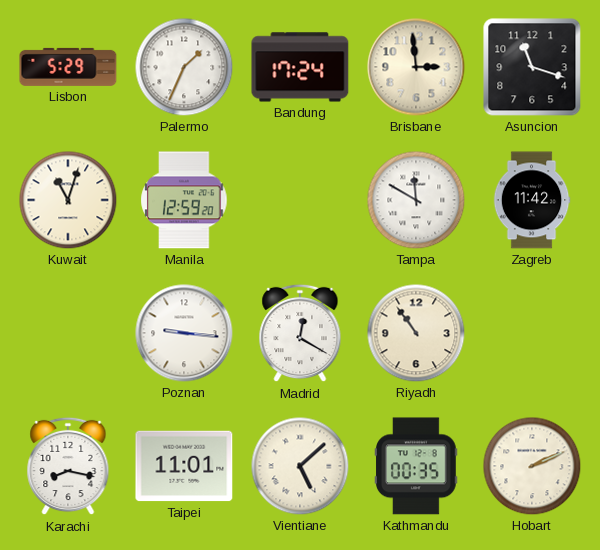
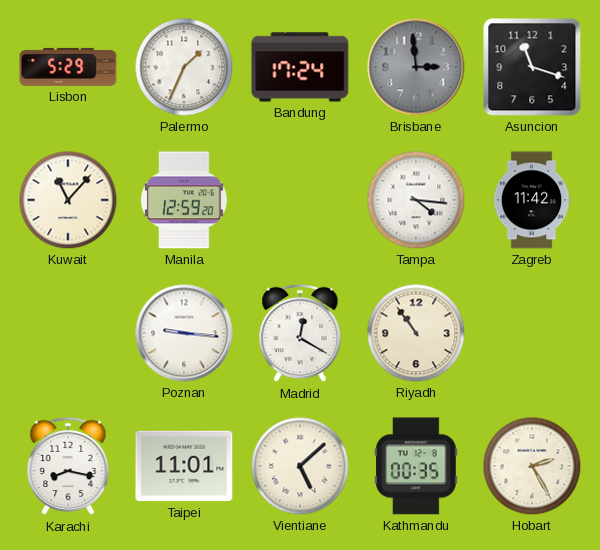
Brisbane dial: cream -> grey (416, 67)
Kuwait: 11:03 -> 11:07 (68, 200)
Tampa: 11:50 -> 4:16 (416, 200)
Hobart: 2:11 -> 2:25 (532, 466)
